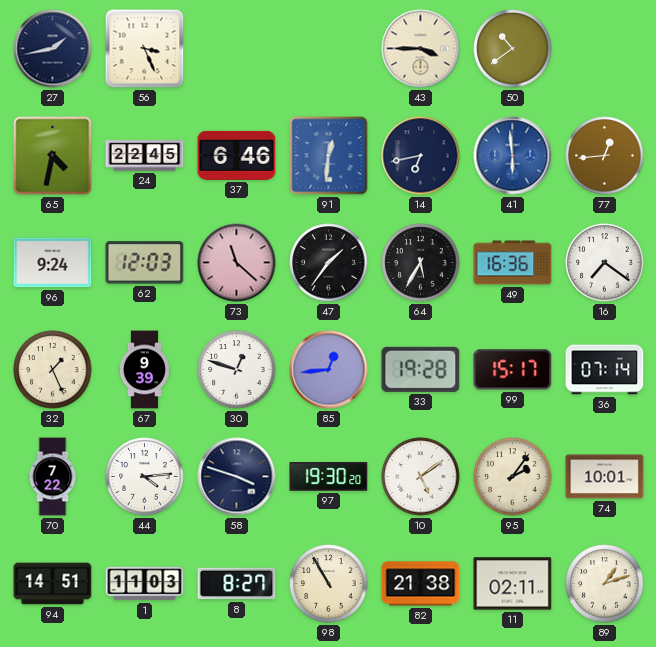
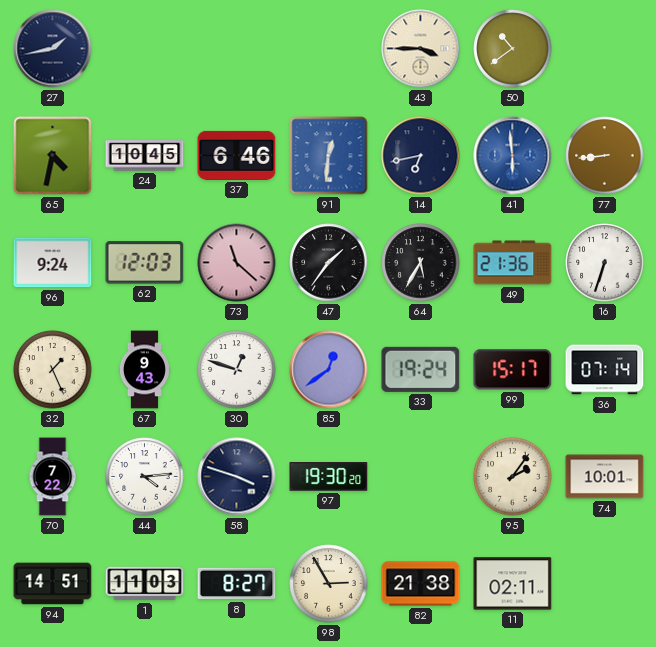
56: 3:26 -> none (145, 49)
24: 22:45 -> 10:45 (145, 156)
77: 12:44 -> 8:44 (605, 156)
49: 16:36 -> 21:36 (513, 263)
16: 7:21 -> 6:33 (605, 263)
67: 9:39 -> 9:43 (144, 370)
85: 12:44 -> 12:39 (329, 370)
33: 19:28 -> 19:24 (421, 369)
10: 5:09 -> none (421, 477)
98: 10:55 -> 2:55 (329, 584)
89: 1:12 -> none (605, 584)
